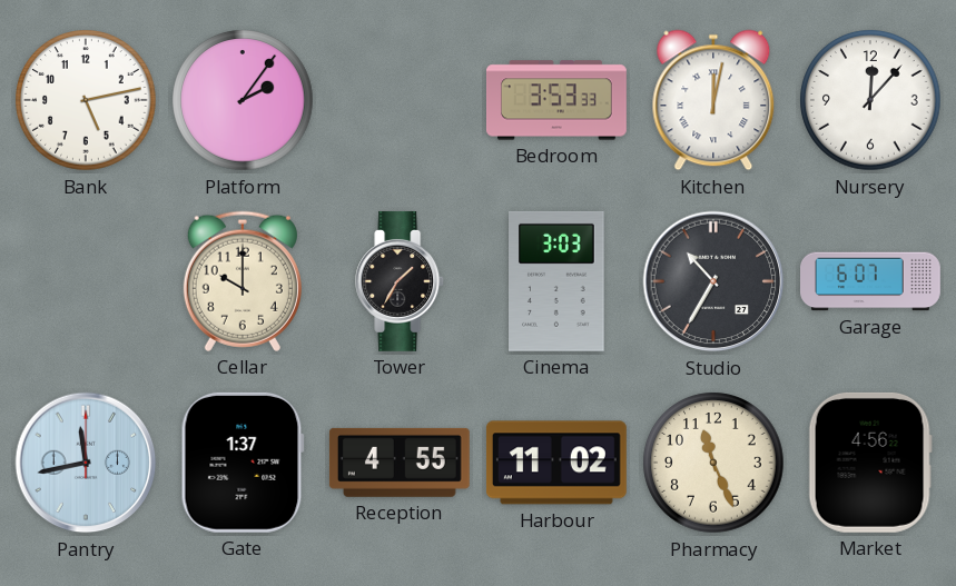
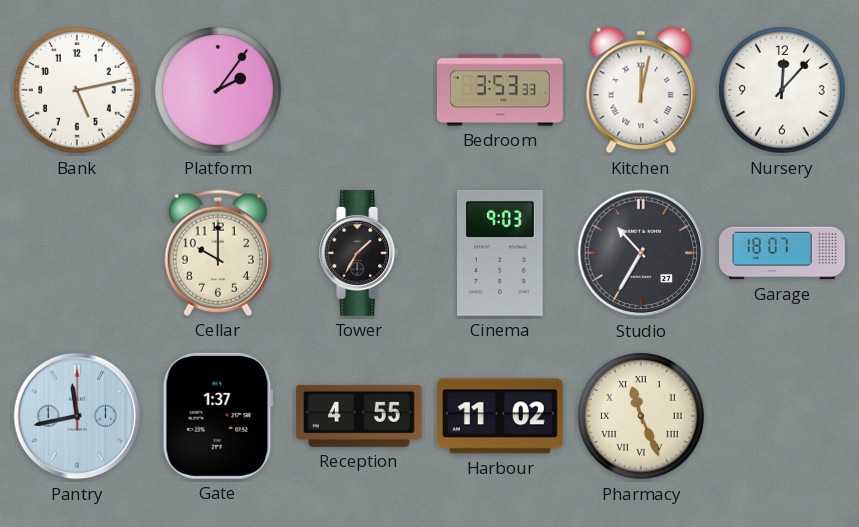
Cinema: 3:03 -> 9:03 (501, 253)
Garage: 6:07 -> 18:07 (783, 253)
Pharmacy numerals: Arabic -> Roman (641, 416)
Market: 4:56 -> none (870, 463)
